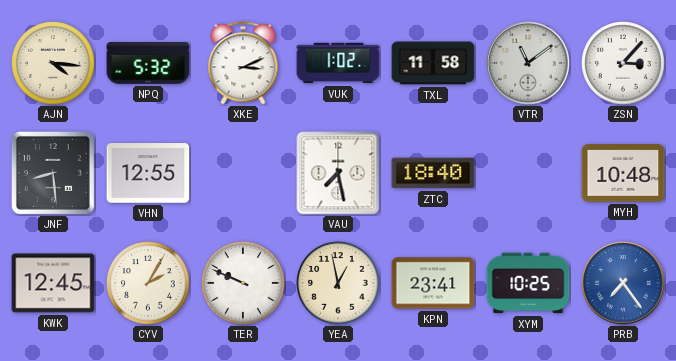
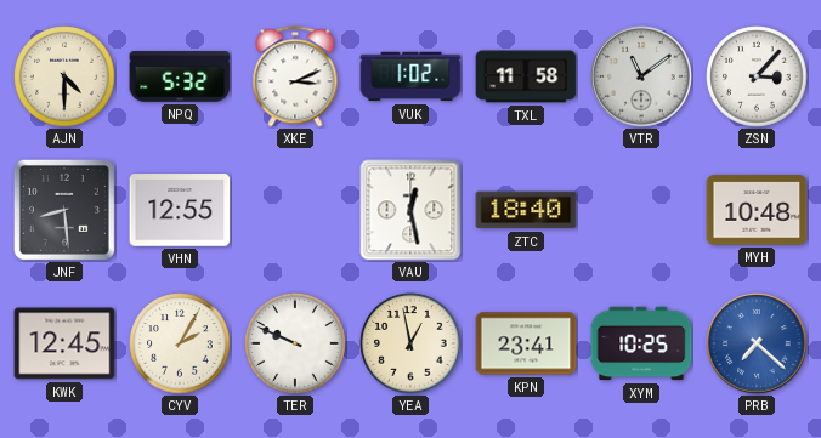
AJN: 4:16 -> 4:30 (64, 76)
VAU: 7:28 -> 12:28 (410, 210)
PRB: 7:24 -> 7:22 (757, 343)
